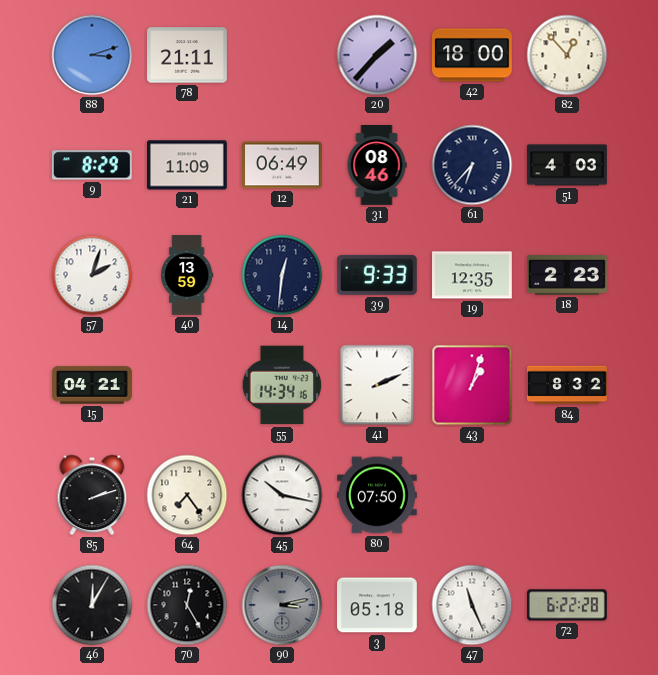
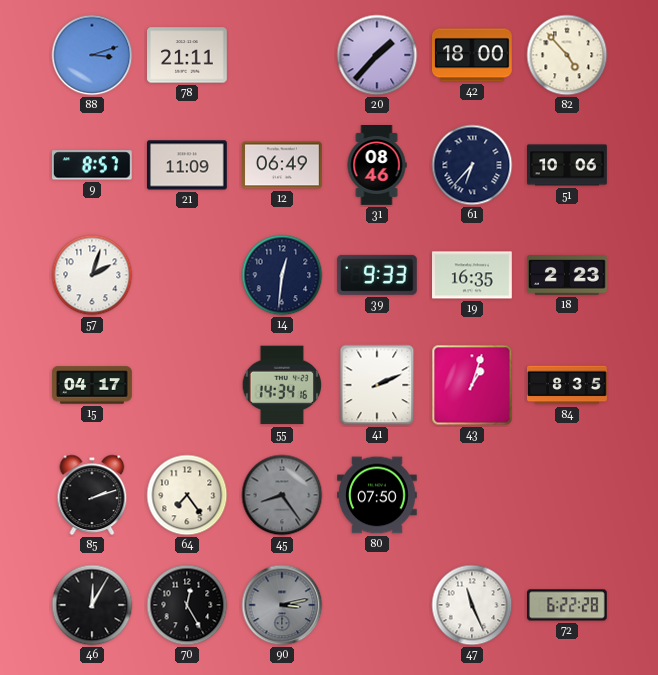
82: 12:53 -> 4:53 (567, 55)
9: 8:29 -> 8:57 (92, 165)
51: 4:03 -> 10:06 (568, 165)
40: 13:59 -> none (187, 275)
19: 12:35 -> 16:35 (473, 275)
15: 04:21 -> 04:17 (92, 385)
84: 8:32 -> 8:35 (568, 385)
45: 10:17 -> 8:24 (282, 495)
45 dial: white -> grey (282, 495)
3: 05:18 -> none (378, 605)
